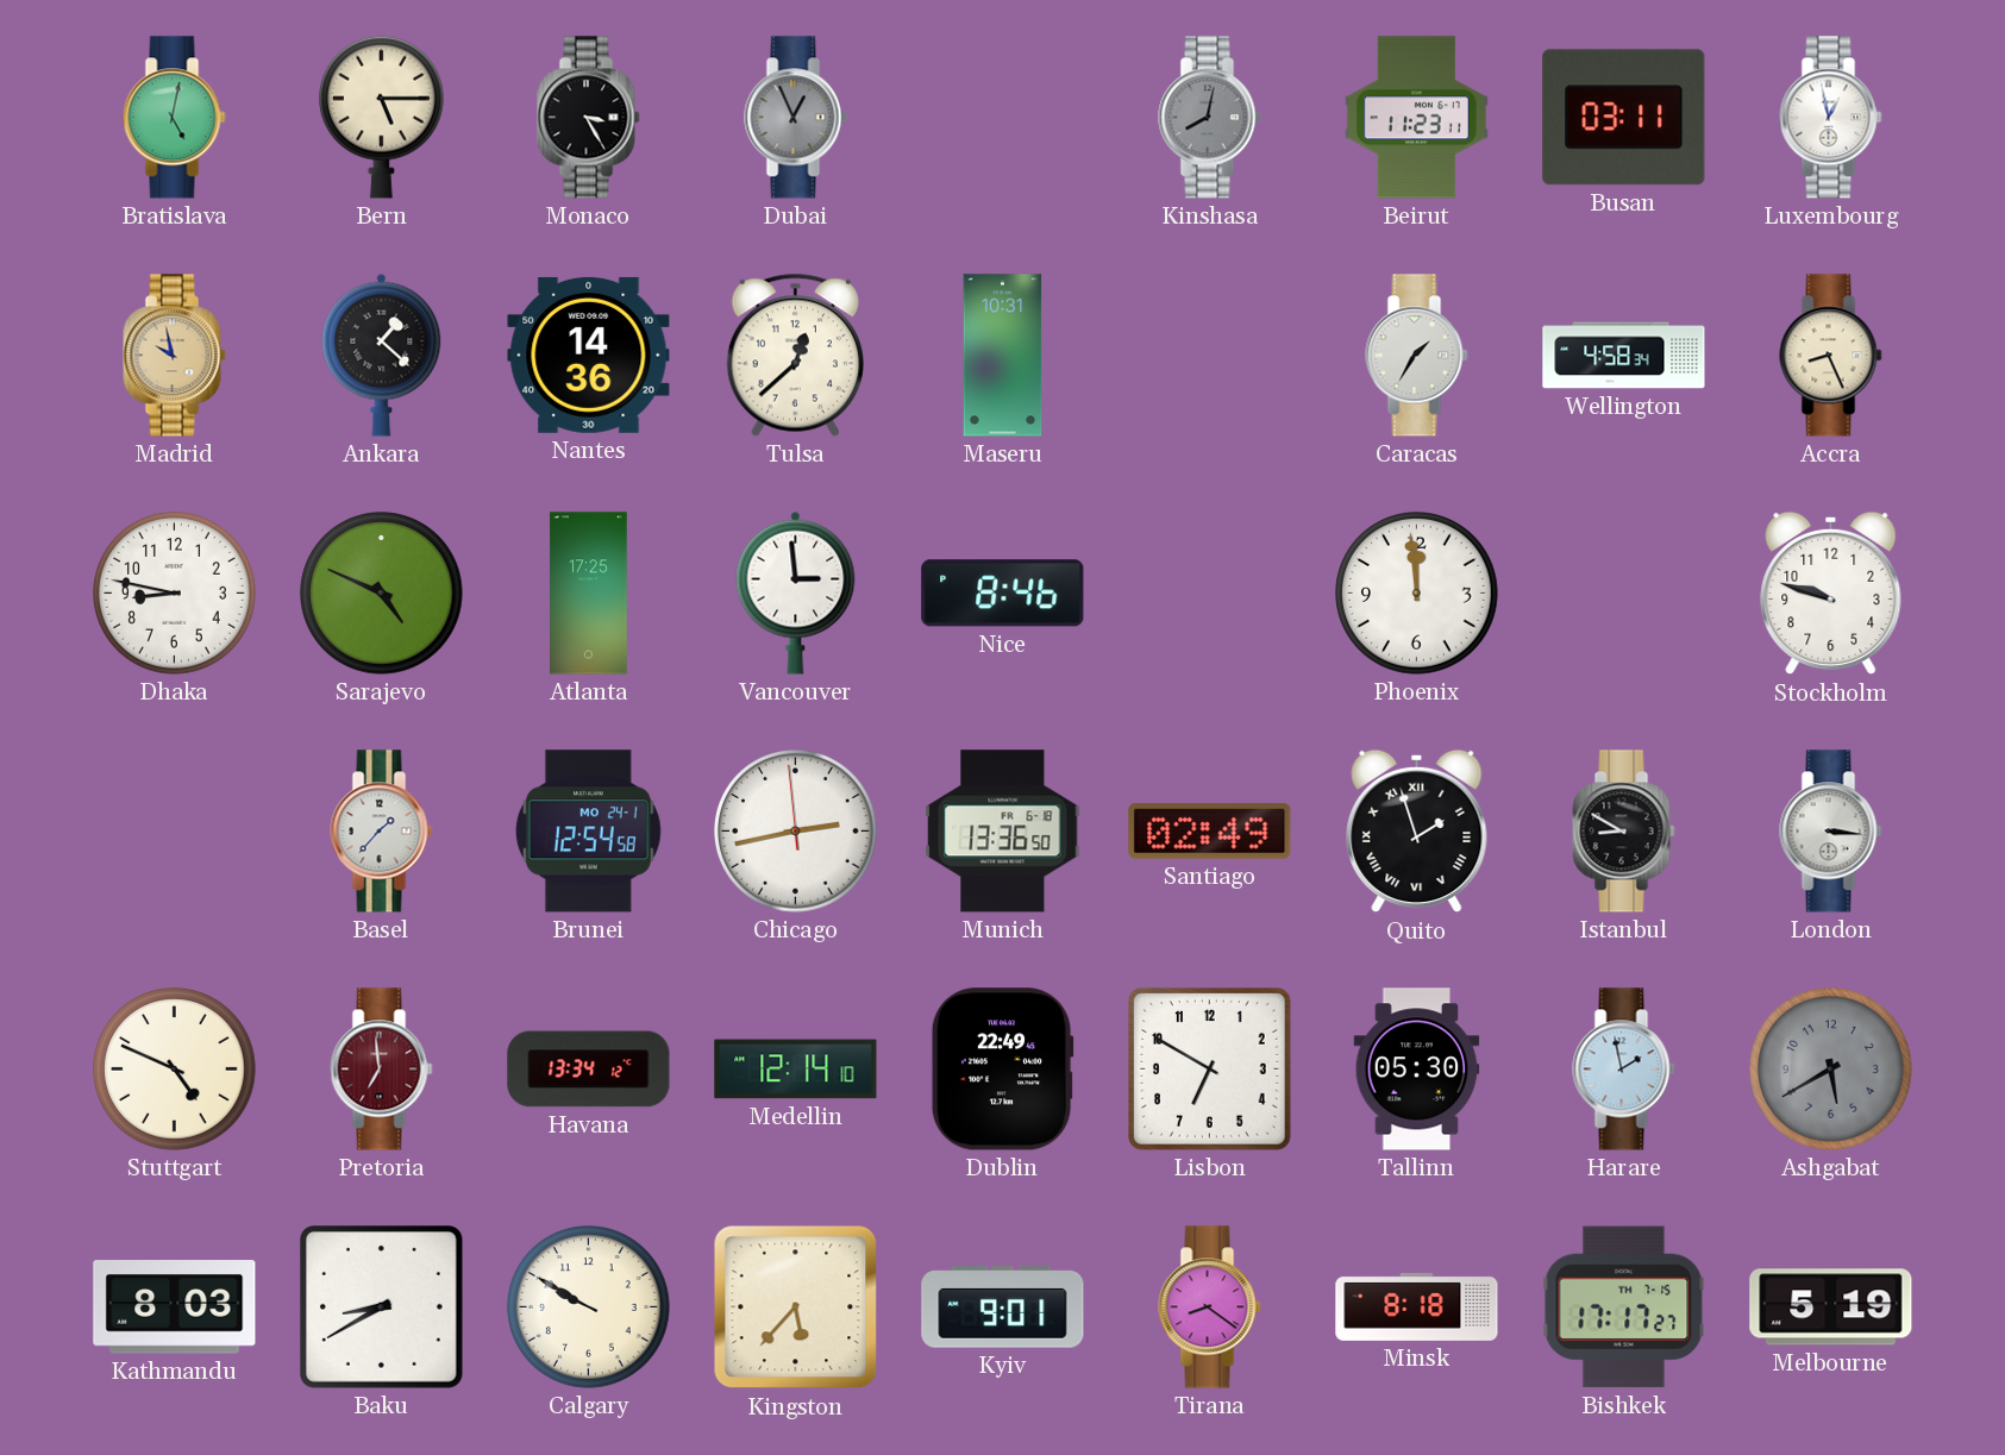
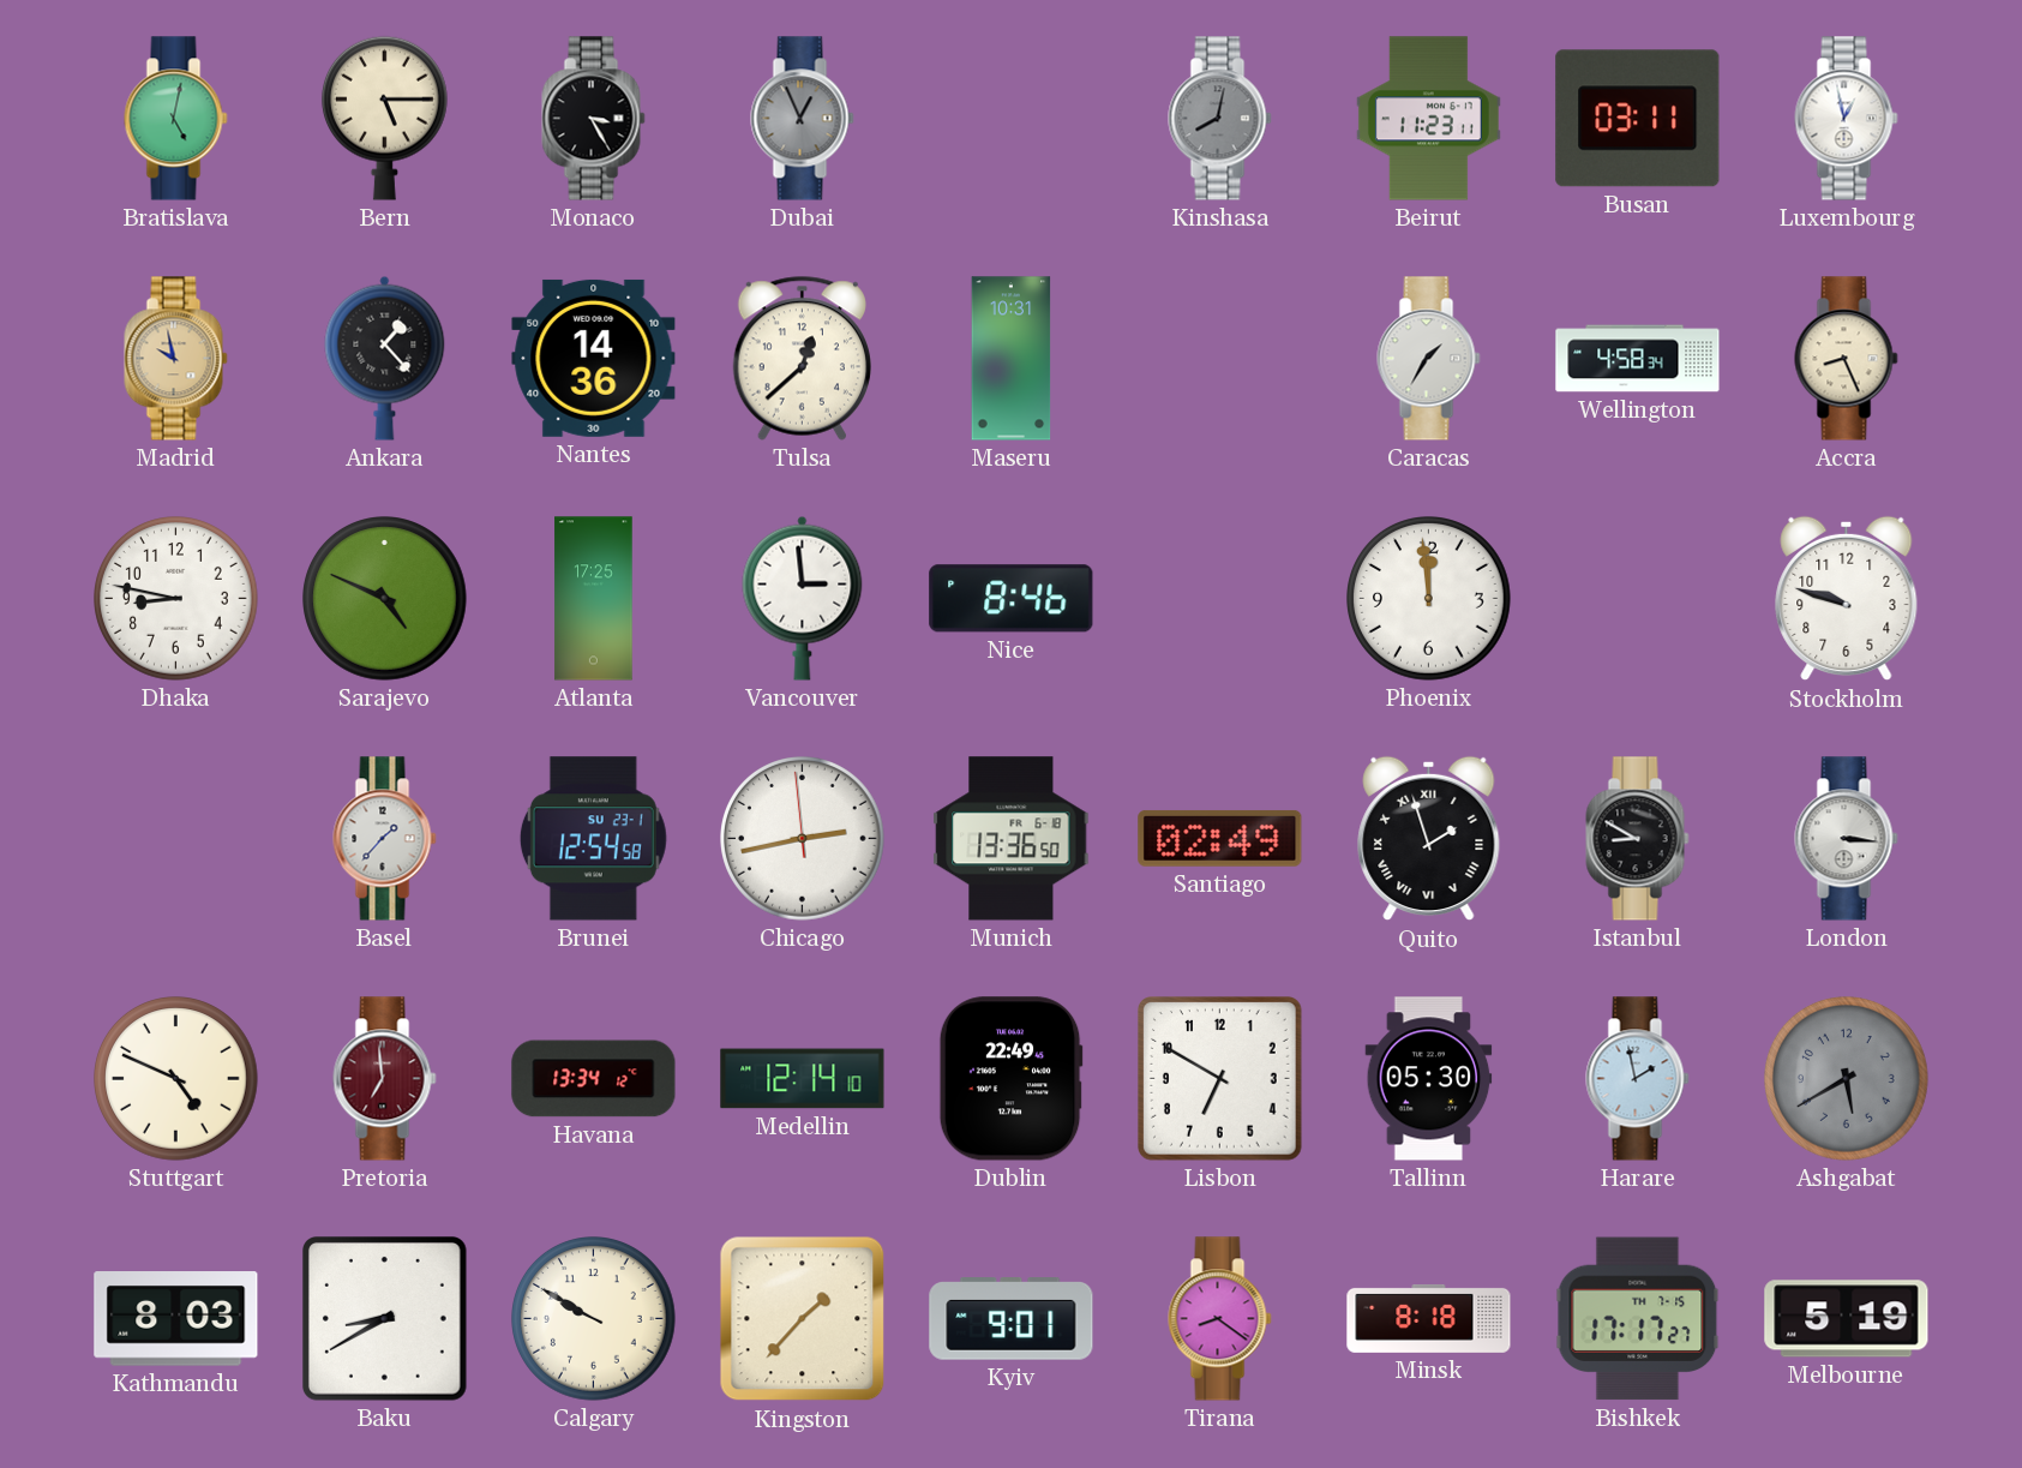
Ankara: 1:22 -> 1:23 (385, 358)
Brunei date: MO 24-1 -> SU 23-1 (593, 839)
Kingston: 5:37 -> 1:37 (803, 1319)
